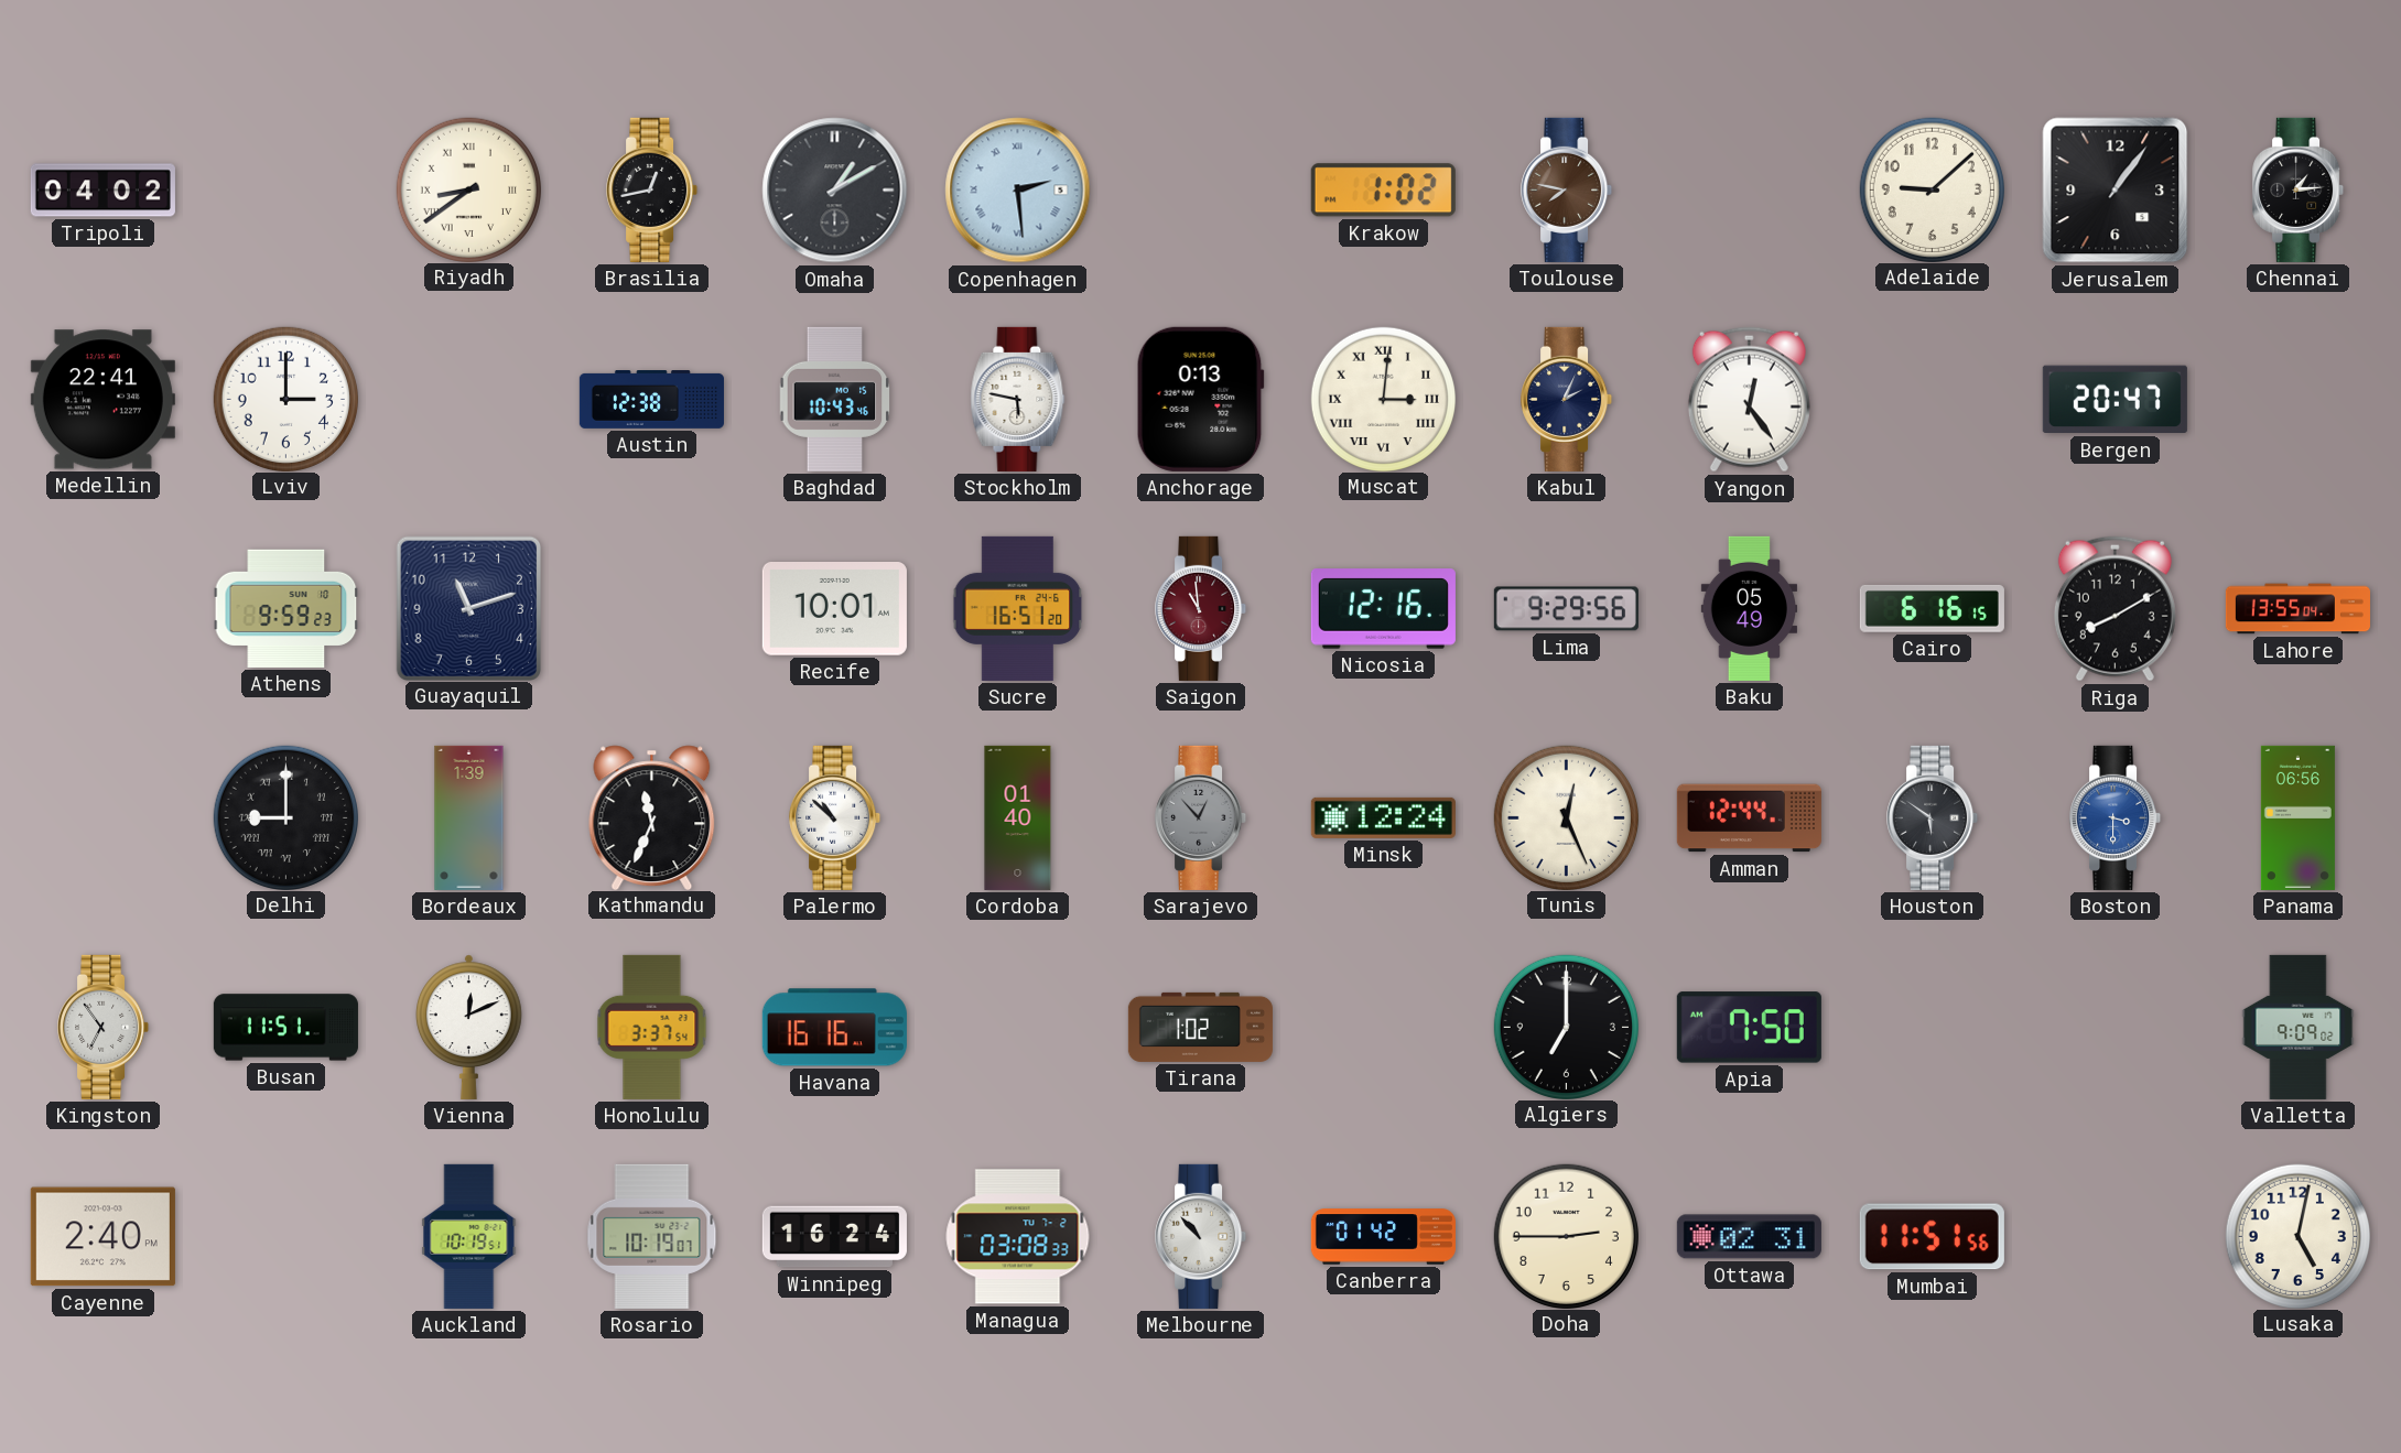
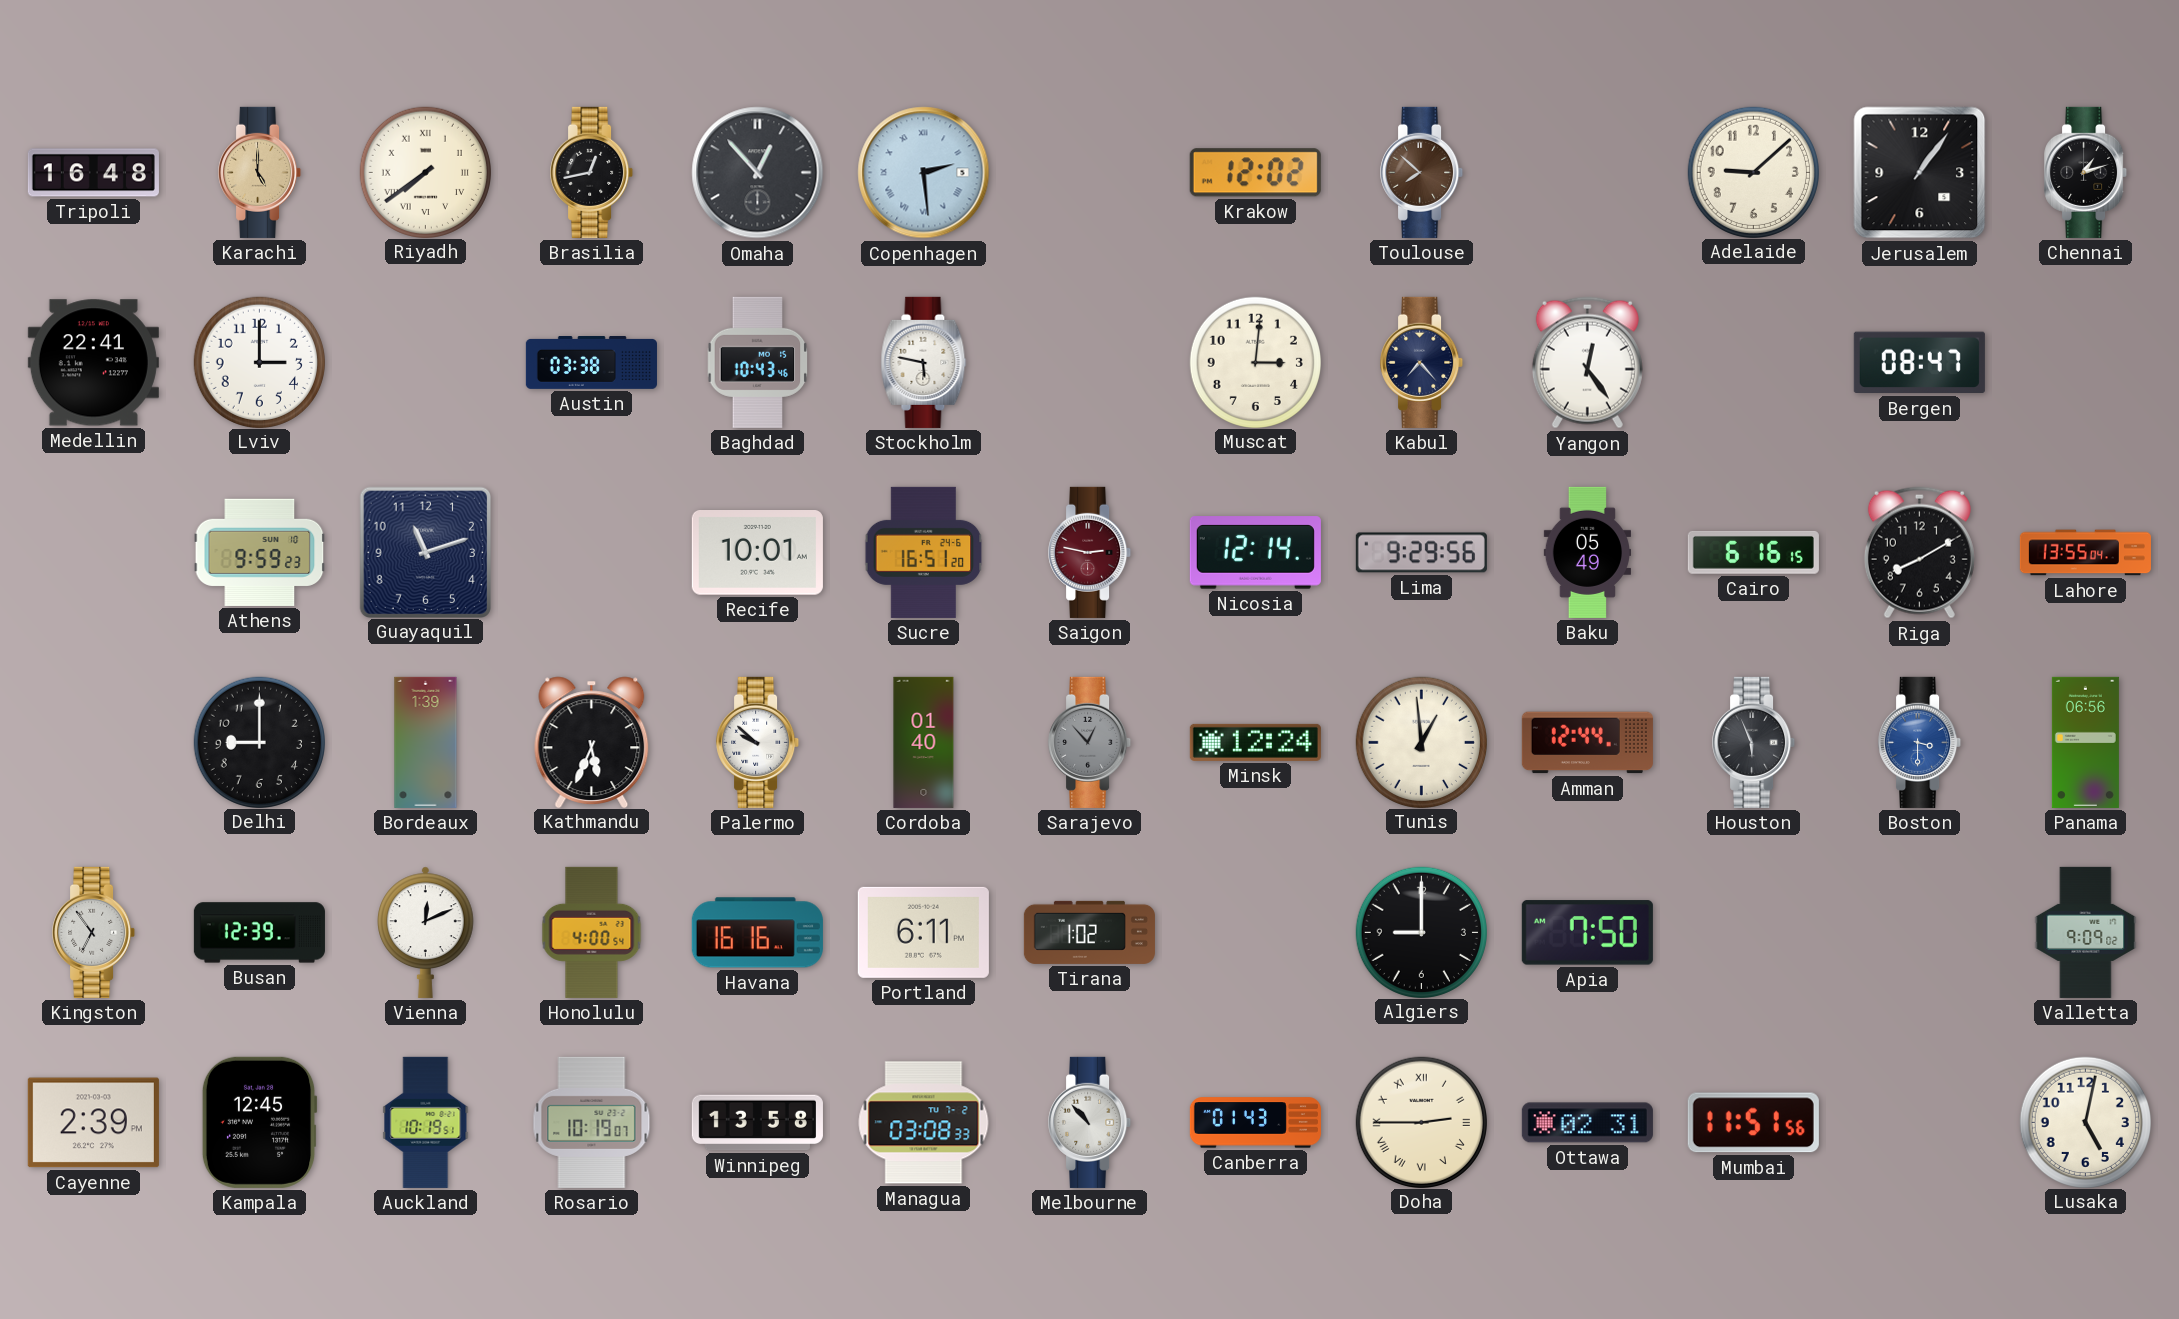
Tripoli: 04:02 -> 16:48 (93, 173)
Karachi: none -> 5:00 (260, 172)
Riyadh: 8:39 -> 7:39 (425, 172)
Omaha: 1:10 -> 12:53 (758, 173)
Krakow: 1:02 -> 12:02 (1255, 173)
Toulouse: 7:47 -> 7:52 (1422, 172)
Chennai: 1:14 -> 1:12 (2086, 172)
Austin: 12:38 -> 03:38 (591, 363)
Anchorage: 0:13 -> none (1200, 399)
Muscat numerals: Roman -> Arabic (1255, 362)
Kabul: 2:04 -> 7:23 (1422, 362)
Bergen: 20:47 -> 08:47 (1919, 363)
Saigon: 10:59 -> 2:47 (1090, 552)
Nicosia: 12:16 -> 12:14 (1255, 553)
Delhi numerals: Roman -> Arabic (259, 742)
Kathmandu: 11:34 -> 5:34 (592, 742)
Palermo: 10:52 -> 9:52 (758, 742)
Tunis: 12:26 -> 12:59 (1421, 742)
Houston: 5:51 -> 5:56 (1754, 742)
Busan: 11:51 -> 12:39 (259, 933)
Honolulu: 3:37 -> 4:00 (592, 932)
Portland: none -> 6:11 (923, 932)
Algiers: 7:00 -> 9:00 (1421, 932)
Cayenne: 2:40 -> 2:39 (93, 1123)
Kampala: none -> 12:45 (259, 1122)
Winnipeg: 16:24 -> 13:58 (757, 1123)
Canberra: 01:42 -> 01:43 (1255, 1123)
Doha numerals: Arabic -> Roman (1421, 1122)
